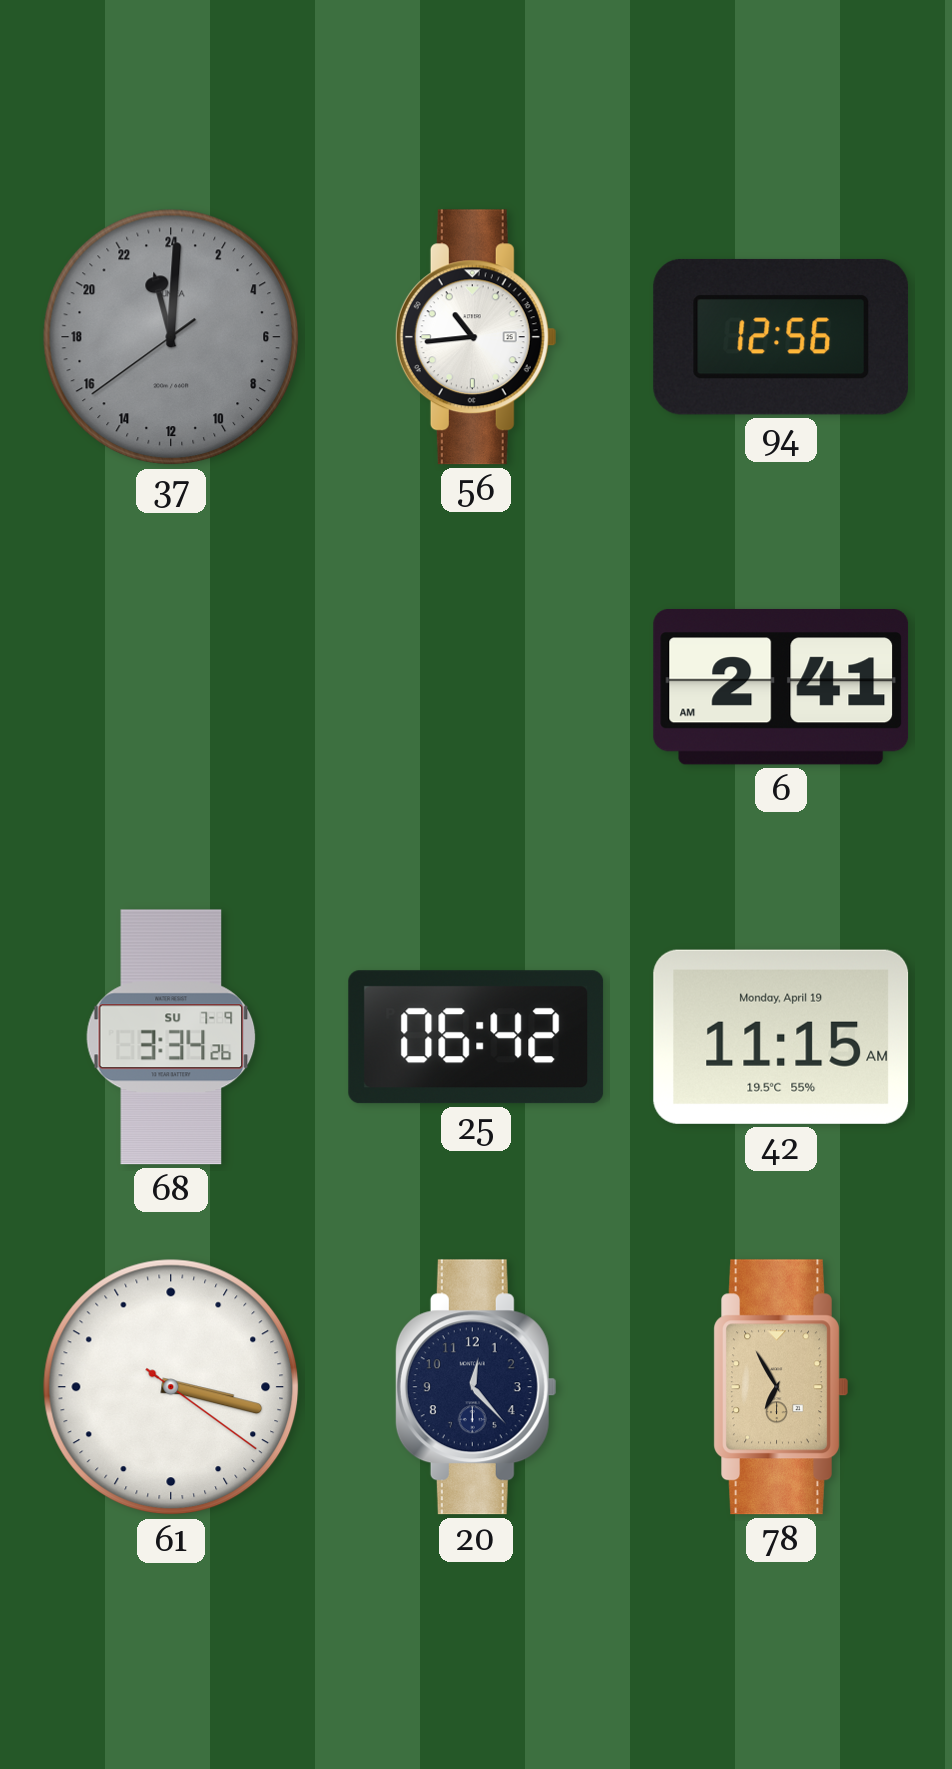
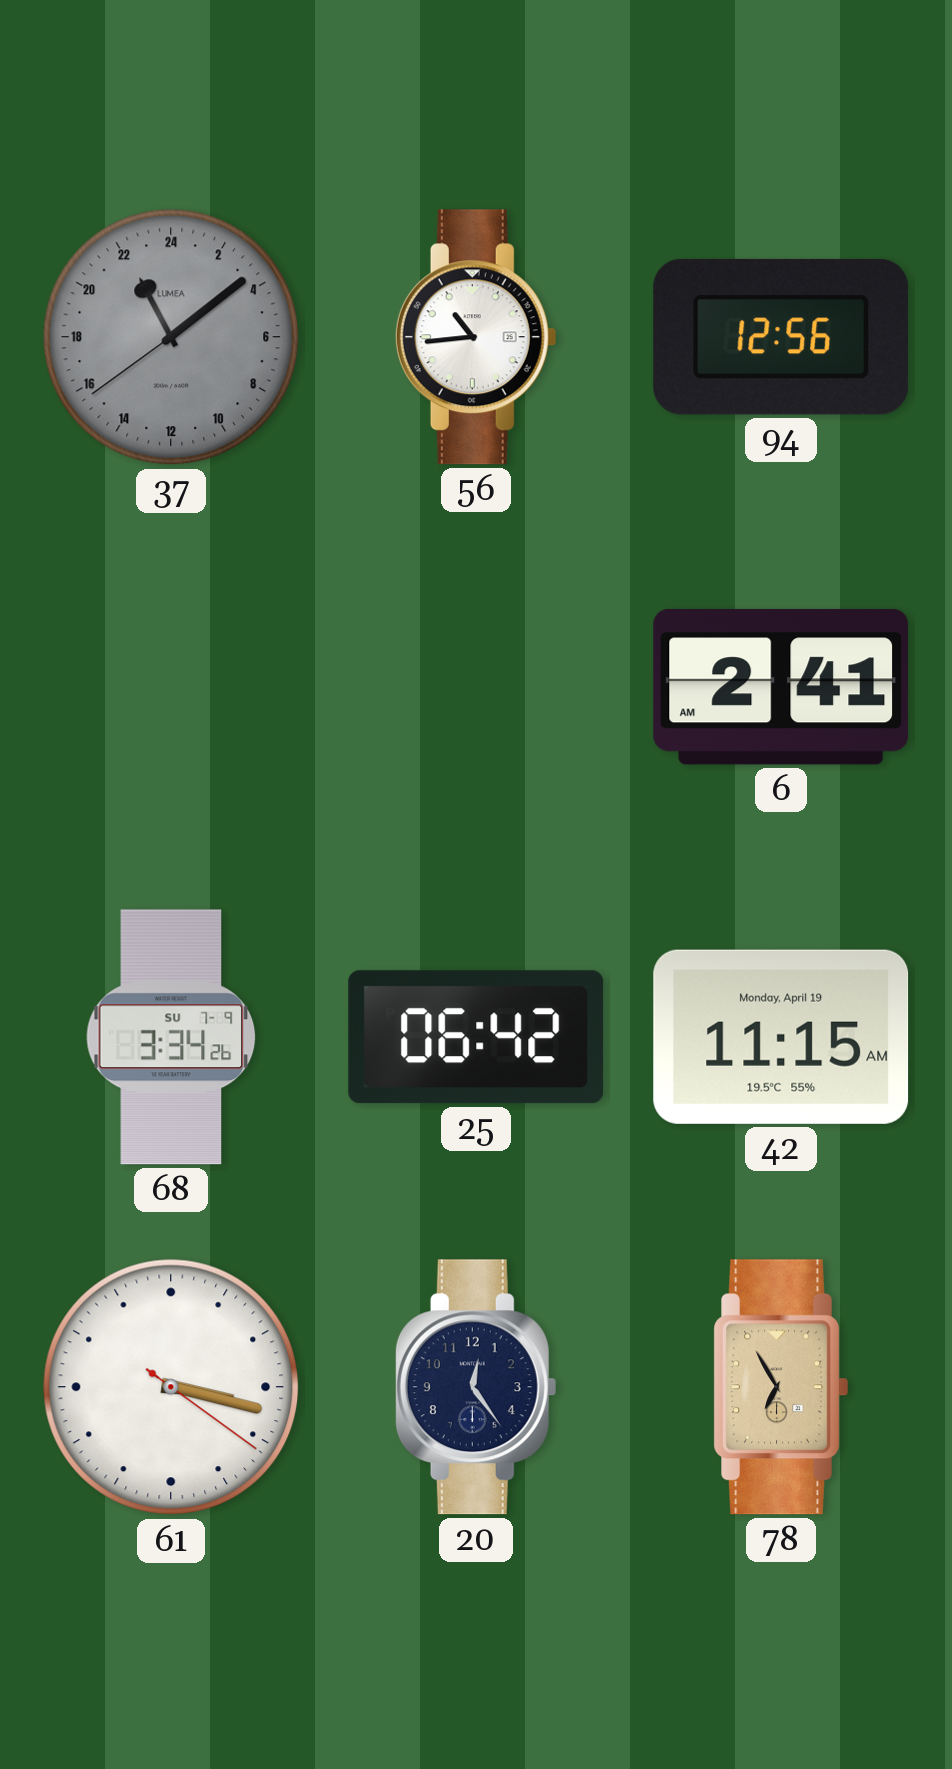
37: 23:00 -> 22:08 (171, 337)
20: 12:23 -> 12:24 (476, 1387)
